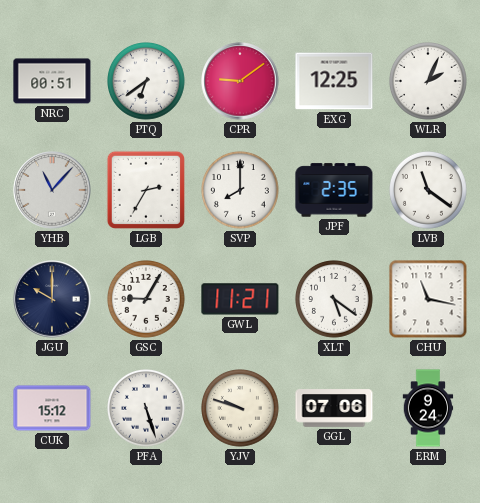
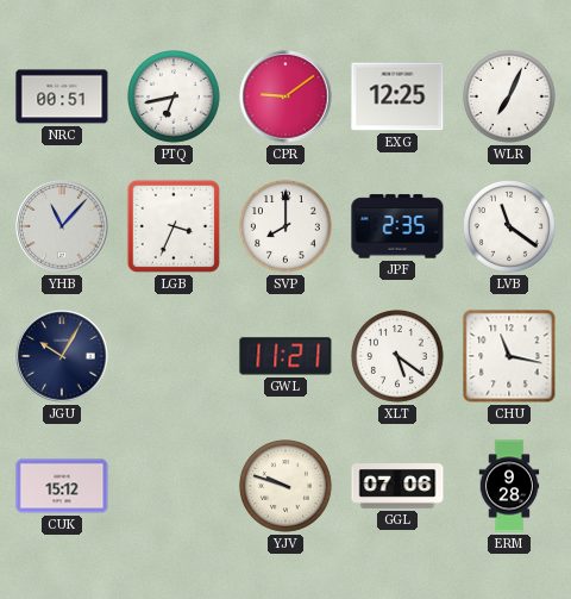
PTQ: 6:39 -> 6:43 (175, 98)
WLR: 2:04 -> 7:04 (510, 98)
LGB: 2:35 -> 3:34 (174, 226)
JGU: 10:00 -> 10:05 (62, 356)
GSC: 9:05 -> none (147, 300)
PFA: 5:27 -> none (147, 409)
ERM: 9:24 -> 9:28 (509, 486)
